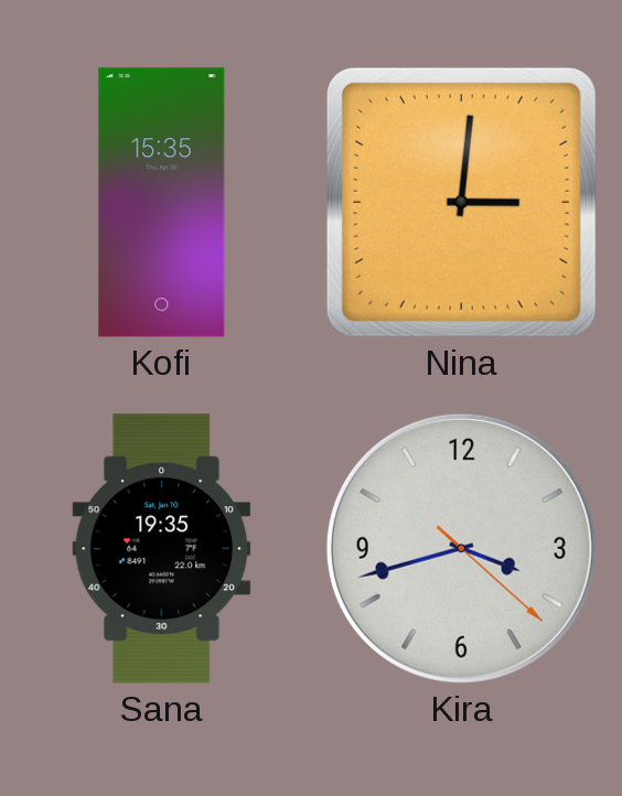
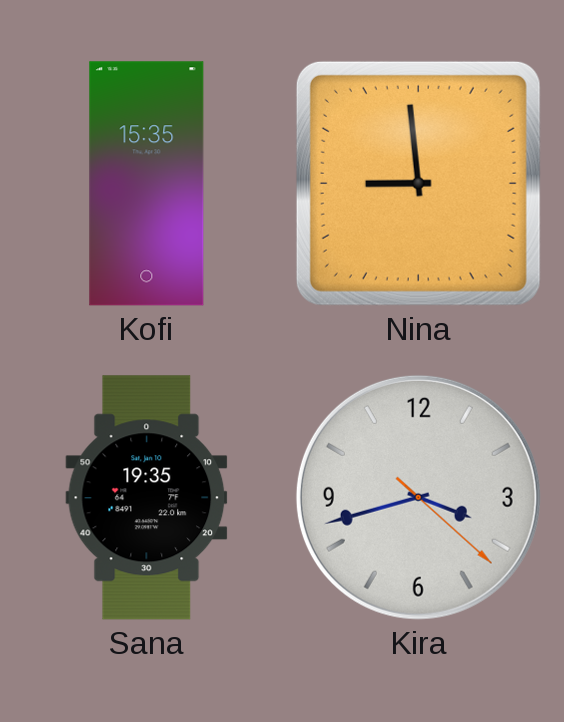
Nina: 3:01 -> 8:59 (418, 183)
